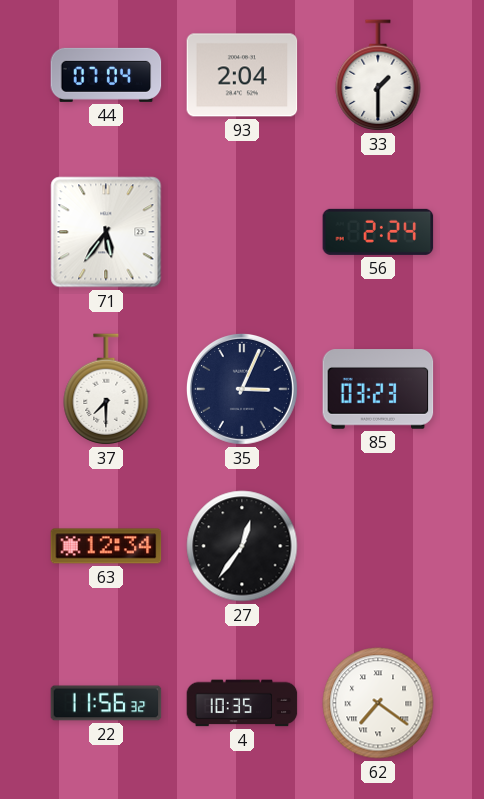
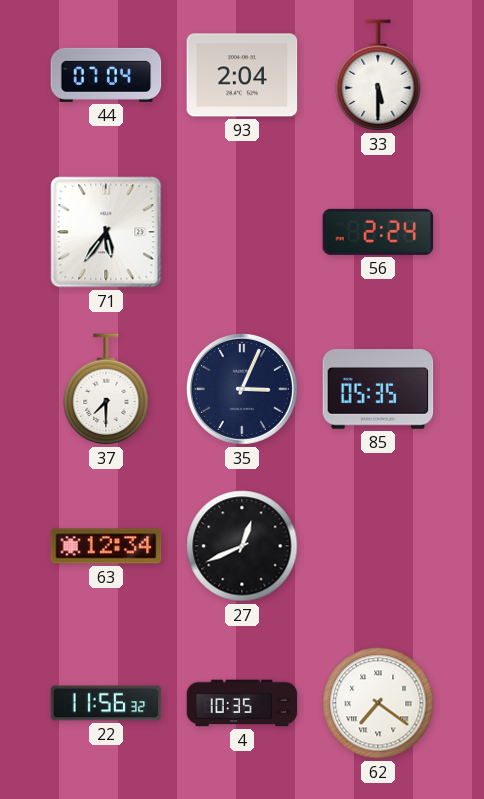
33: 1:30 -> 5:30 (378, 75)
85: 03:23 -> 05:35 (378, 389)
27: 12:36 -> 12:41 (242, 546)
